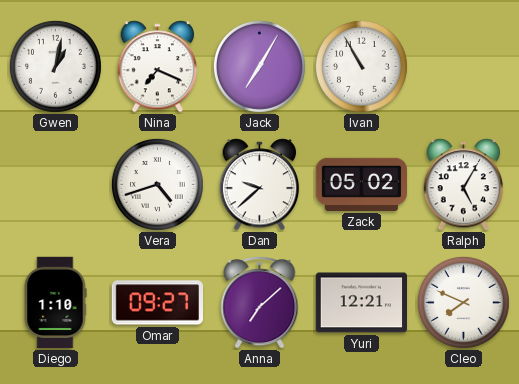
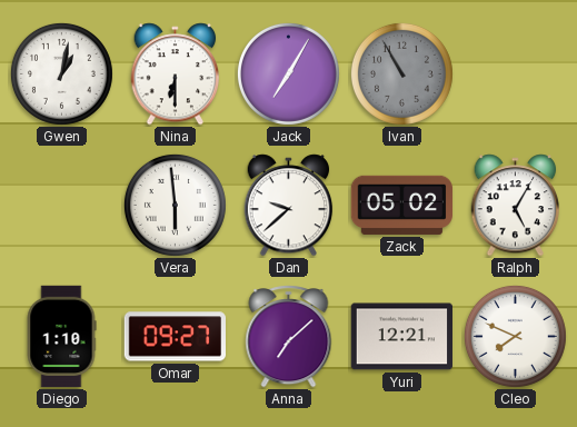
Nina: 7:19 -> 6:30 (176, 75)
Ivan dial: white -> grey (401, 73)
Vera: 4:42 -> 5:59 (175, 205)
